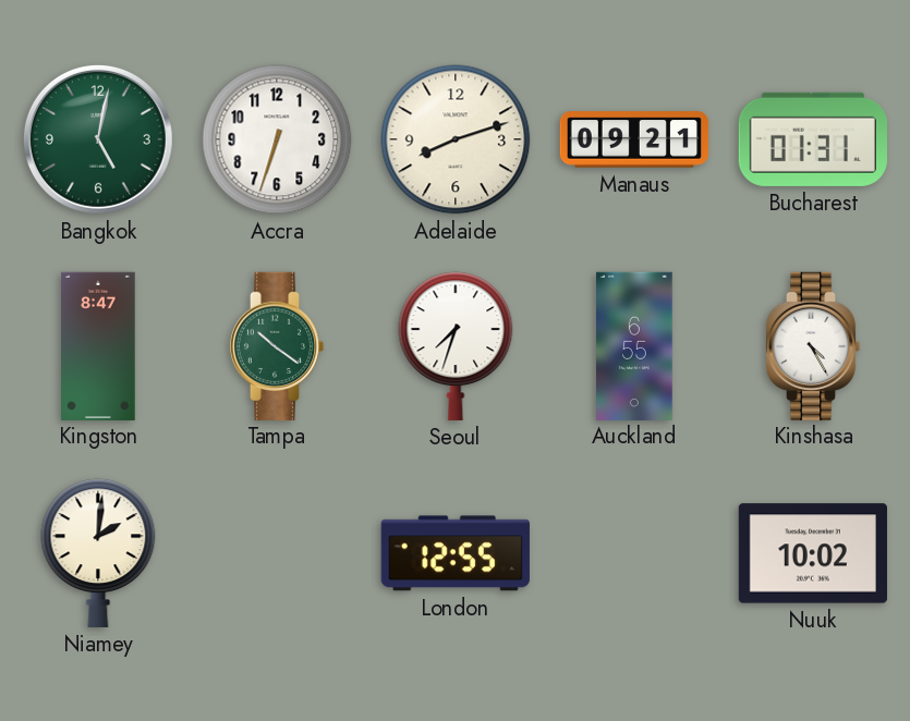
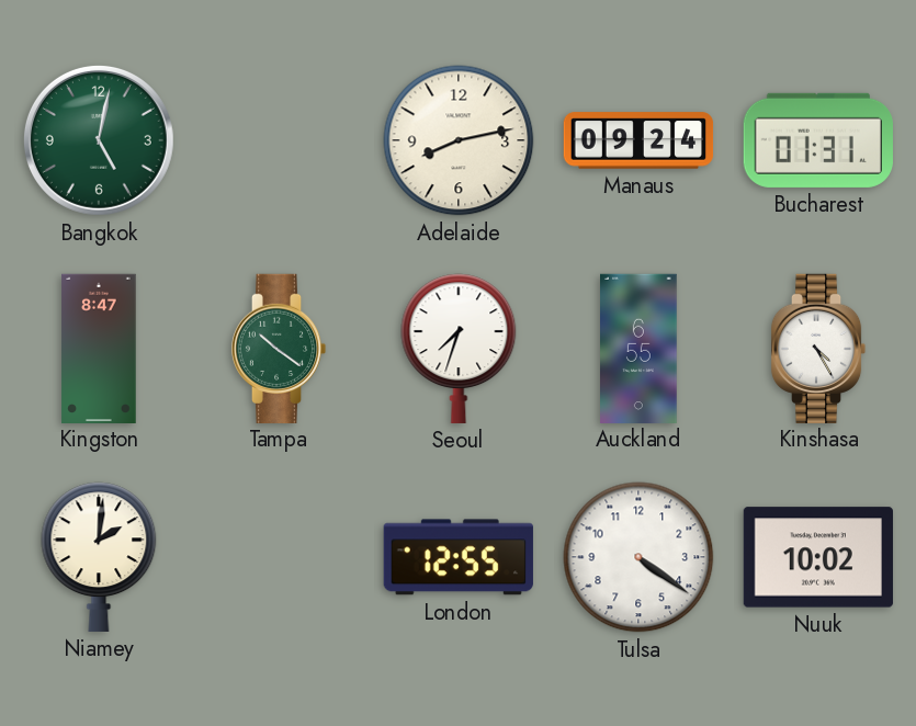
Accra: 6:33 -> none (277, 139)
Adelaide: 8:12 -> 8:13 (459, 140)
Manaus: 09:21 -> 09:24 (638, 140)
Tulsa: none -> 4:21 (638, 557)
